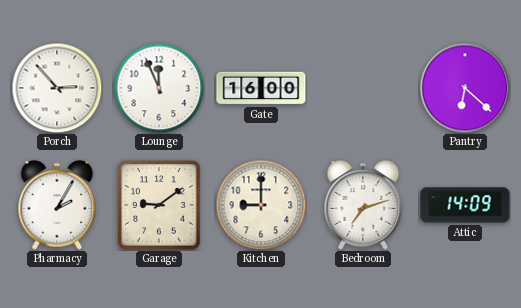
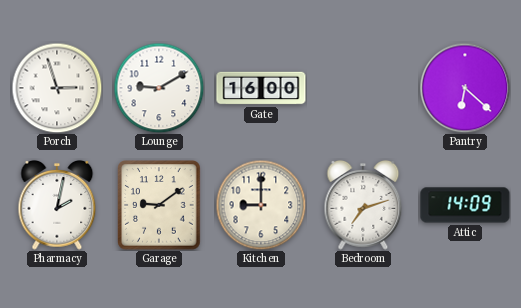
Porch: 2:53 -> 2:57 (57, 88)
Lounge: 11:56 -> 9:10 (159, 88)
Pharmacy: 2:05 -> 2:02 (57, 205)
